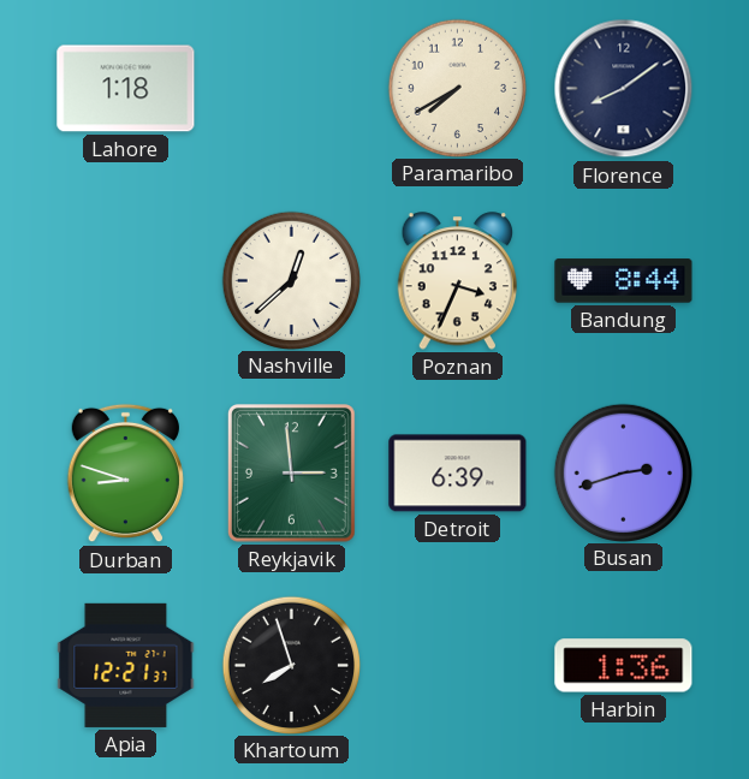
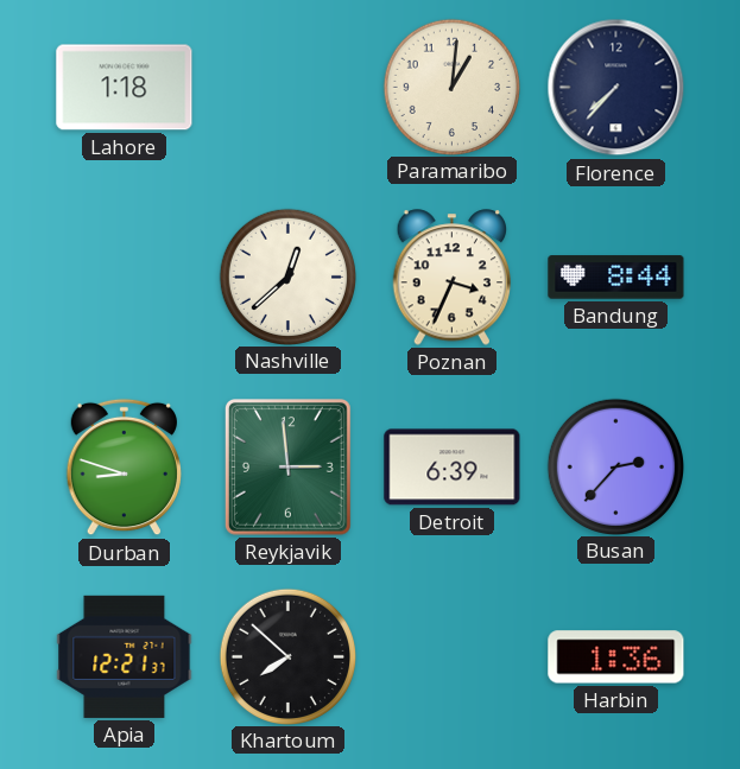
Paramaribo: 7:40 -> 1:01 (451, 87)
Florence: 8:09 -> 7:37 (616, 88)
Busan: 2:42 -> 2:37 (615, 466)
Khartoum: 7:57 -> 7:52 (287, 656)
